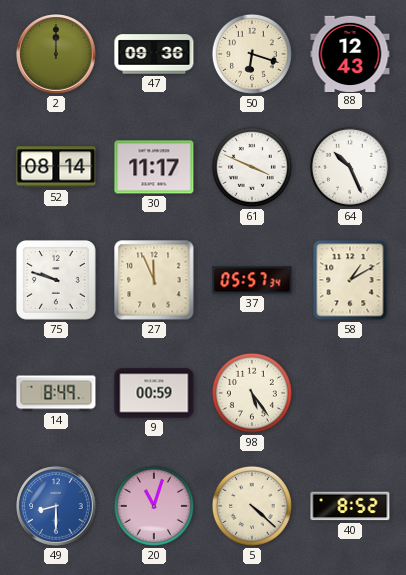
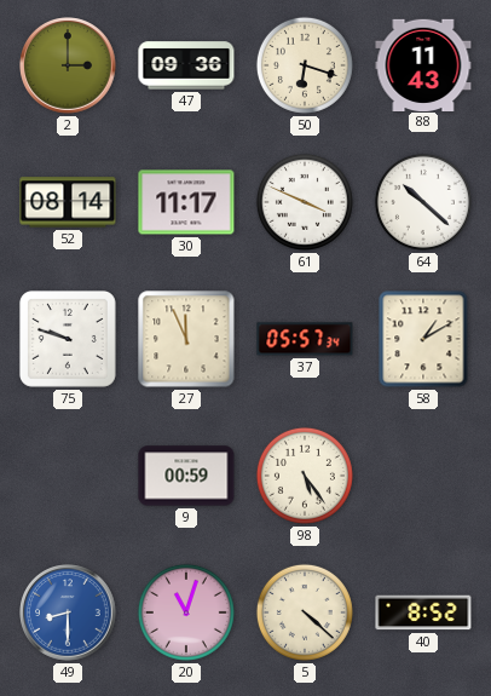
2: 12:00 -> 3:00 (68, 65)
88: 12:43 -> 11:43 (423, 64)
64: 10:26 -> 10:22 (423, 202)
14: 8:49 -> none (56, 393)
